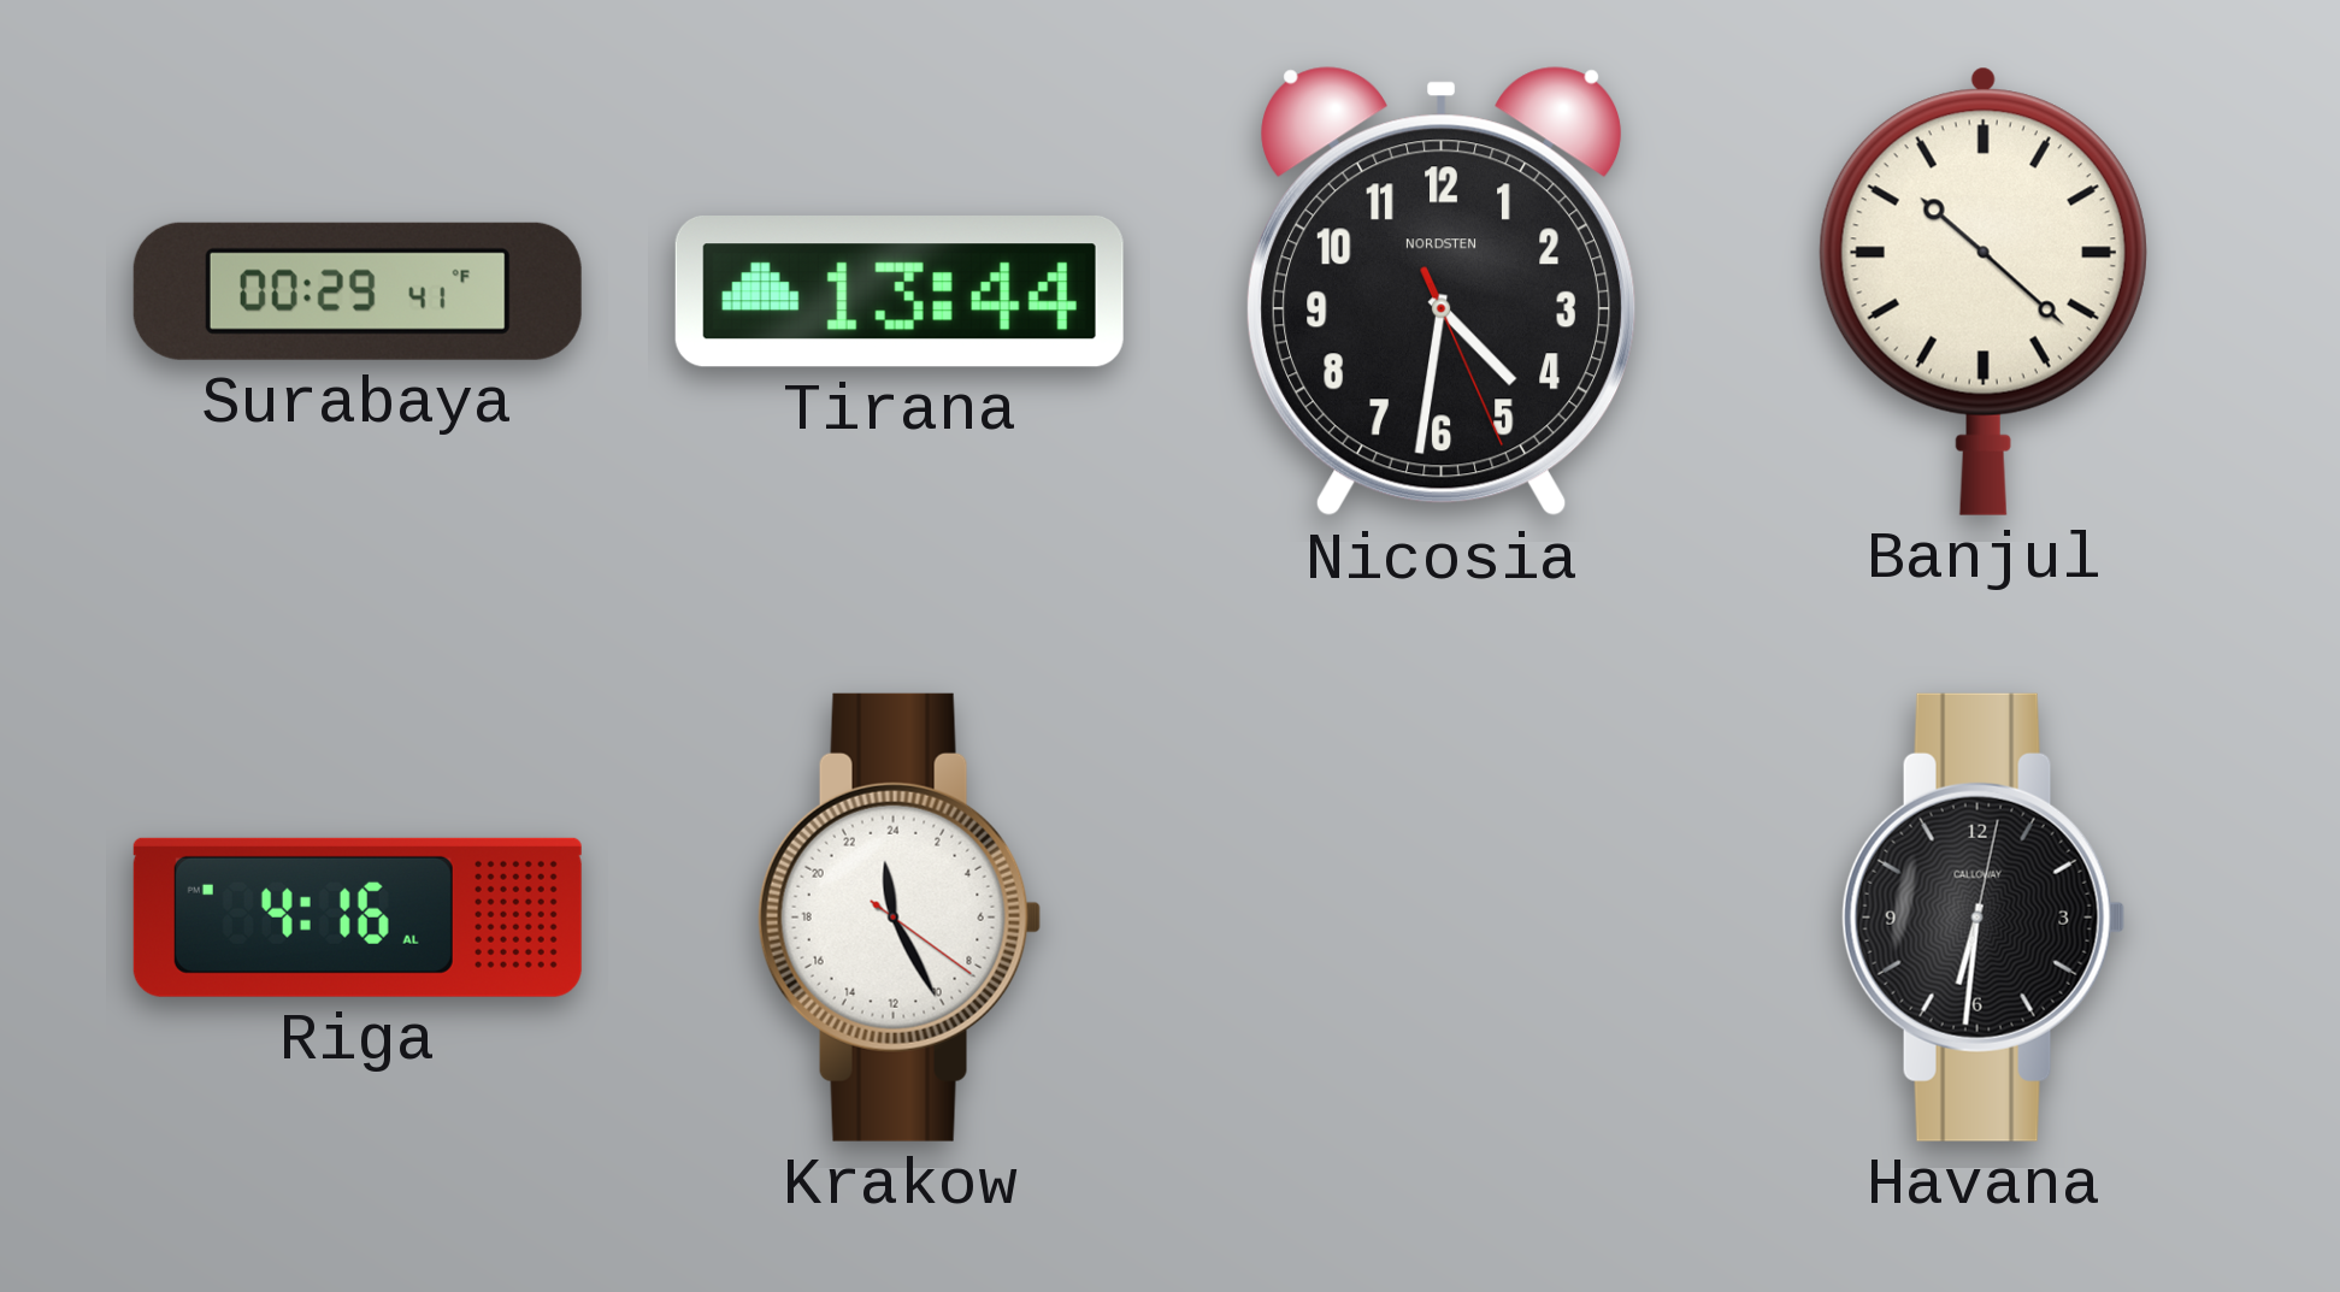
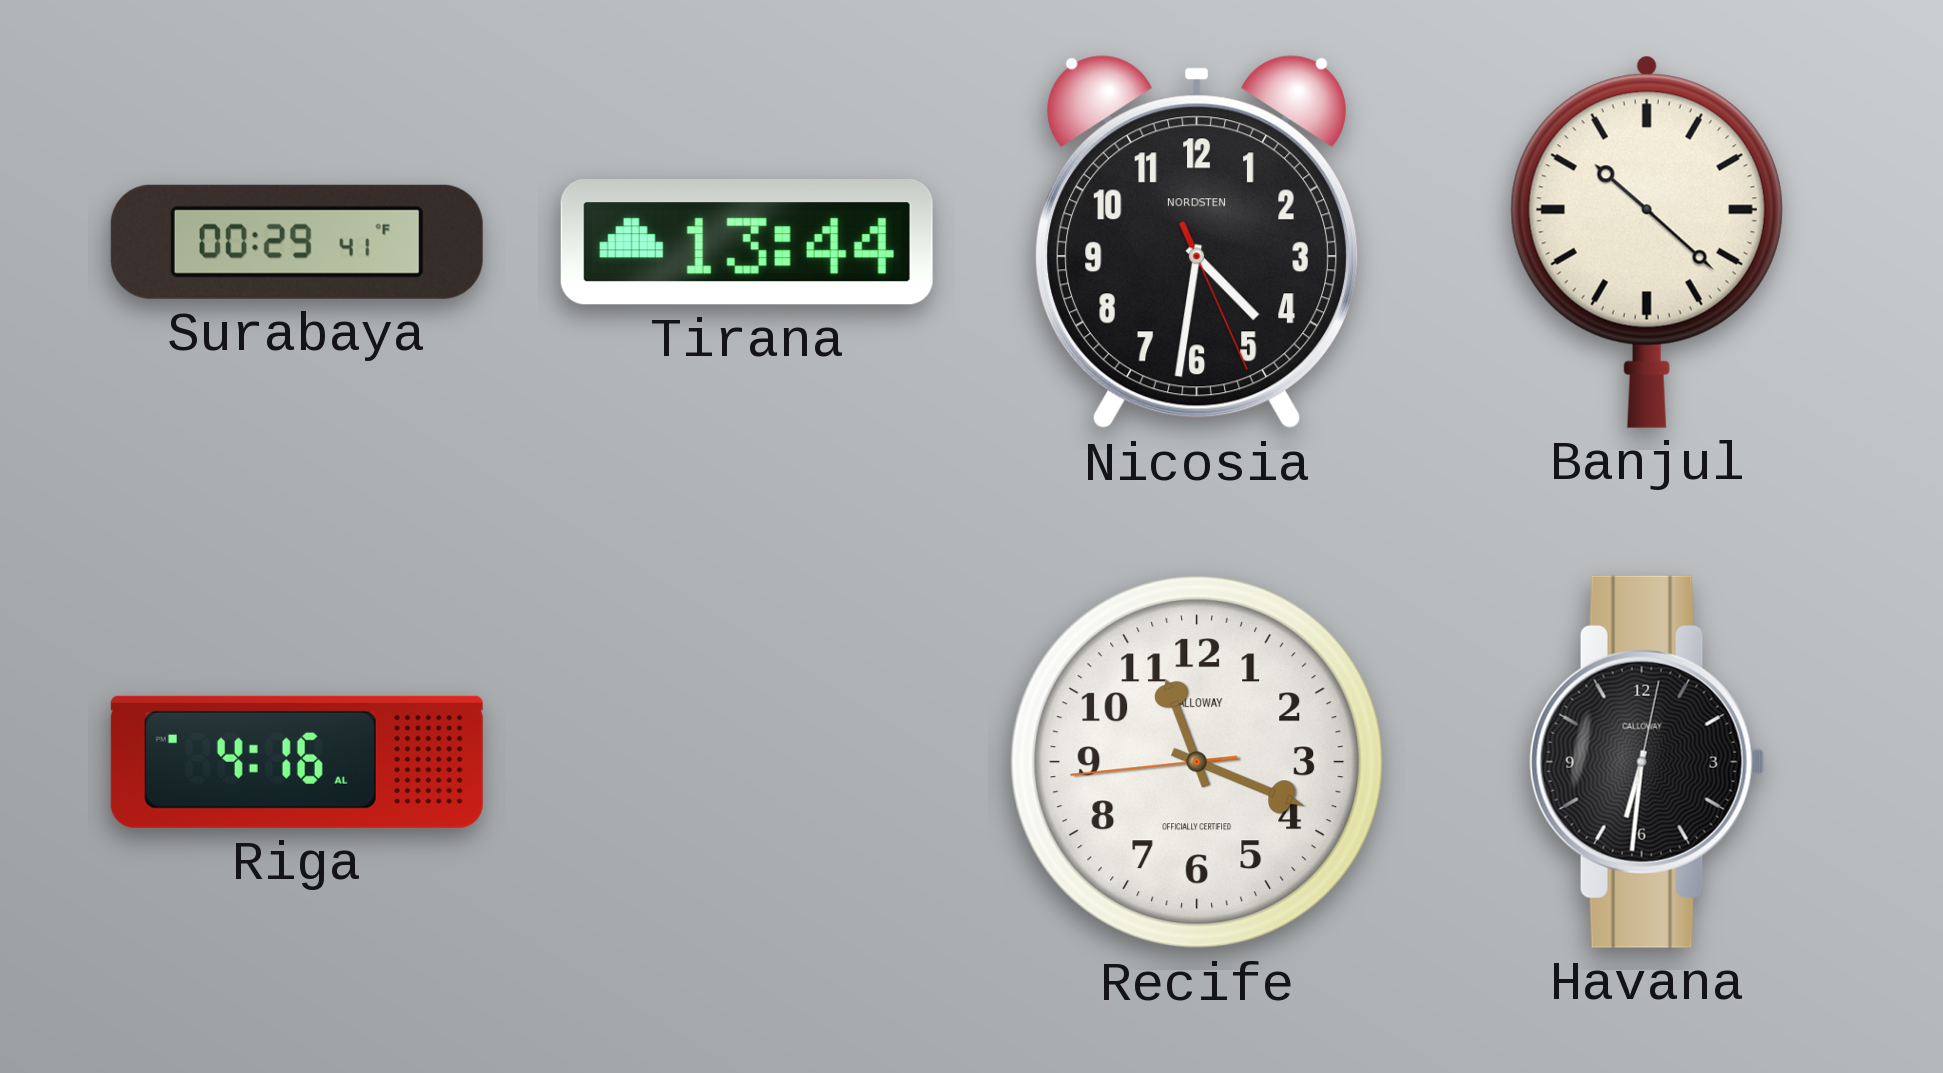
Krakow: 23:25 -> none (900, 918)
Recife: none -> 11:18 (1197, 762)
